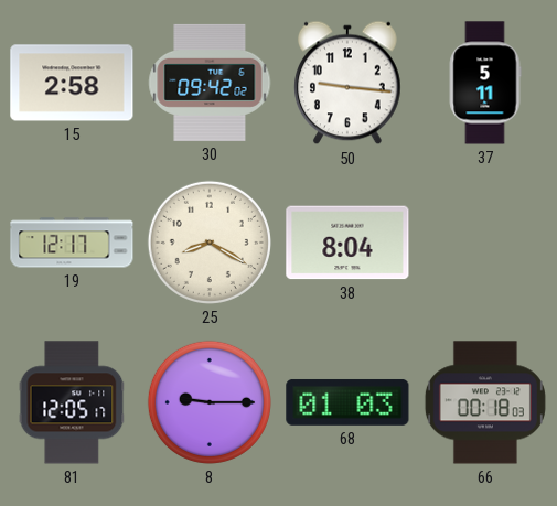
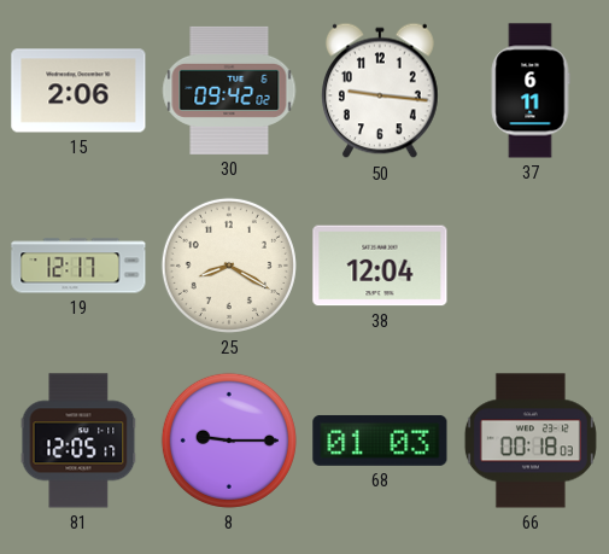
15: 2:58 -> 2:06 (78, 91)
37: 5:11 -> 6:11 (531, 91)
38: 8:04 -> 12:04 (380, 266)
